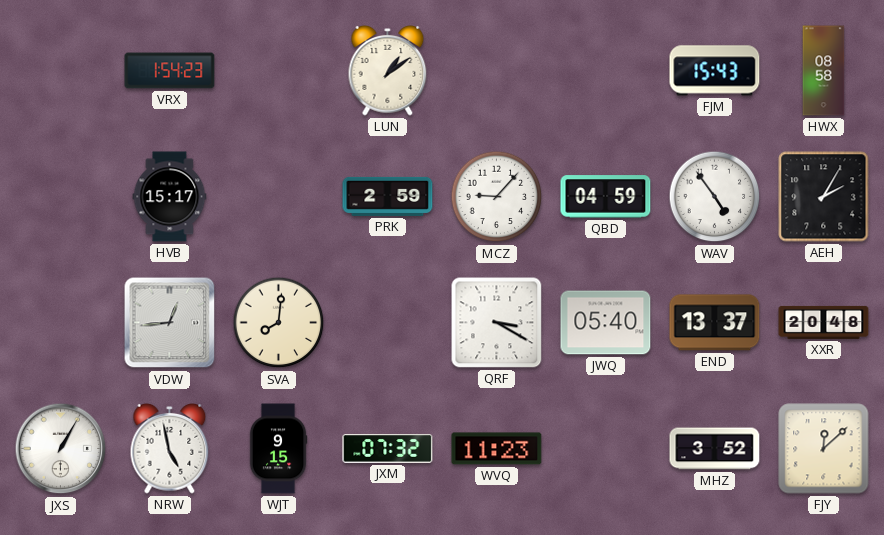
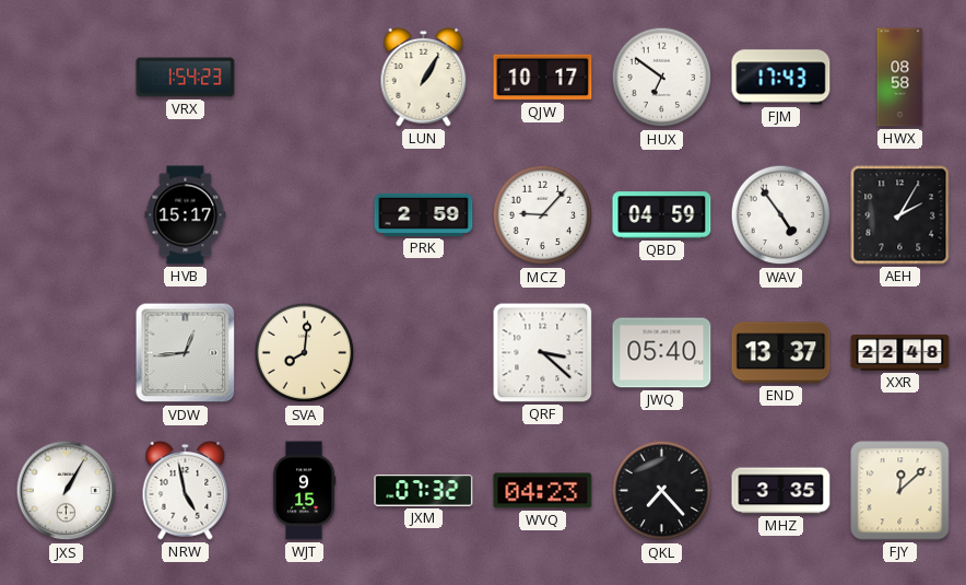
LUN: 1:09 -> 1:05 (424, 77)
QJW: none -> 10:17 (543, 78)
HUX: none -> 6:51 (662, 78)
FJM: 15:43 -> 17:43 (781, 78)
QRF: 3:20 -> 3:22 (543, 353)
XXR: 20:48 -> 22:48 (900, 352)
WVQ: 11:23 -> 04:23 (543, 491)
QKL: none -> 7:23 (662, 491)
MHZ: 3:52 -> 3:35 (781, 491)
